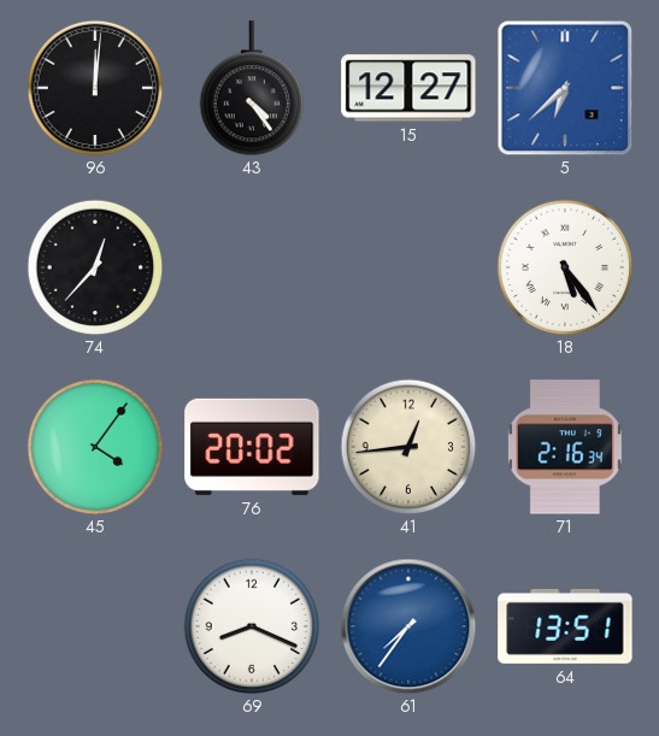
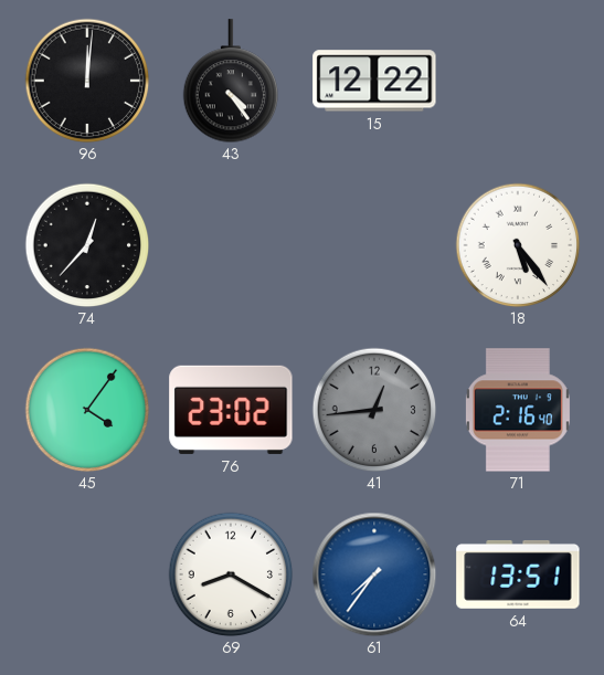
15: 12:27 -> 12:22 (374, 81)
5: 6:38 -> none (565, 88)
76: 20:02 -> 23:02 (231, 410)
41 dial: cream -> grey (374, 410)
71: 2:16:34 -> 2:16:40 (518, 410)
69: 8:19 -> 8:20 (231, 574)
